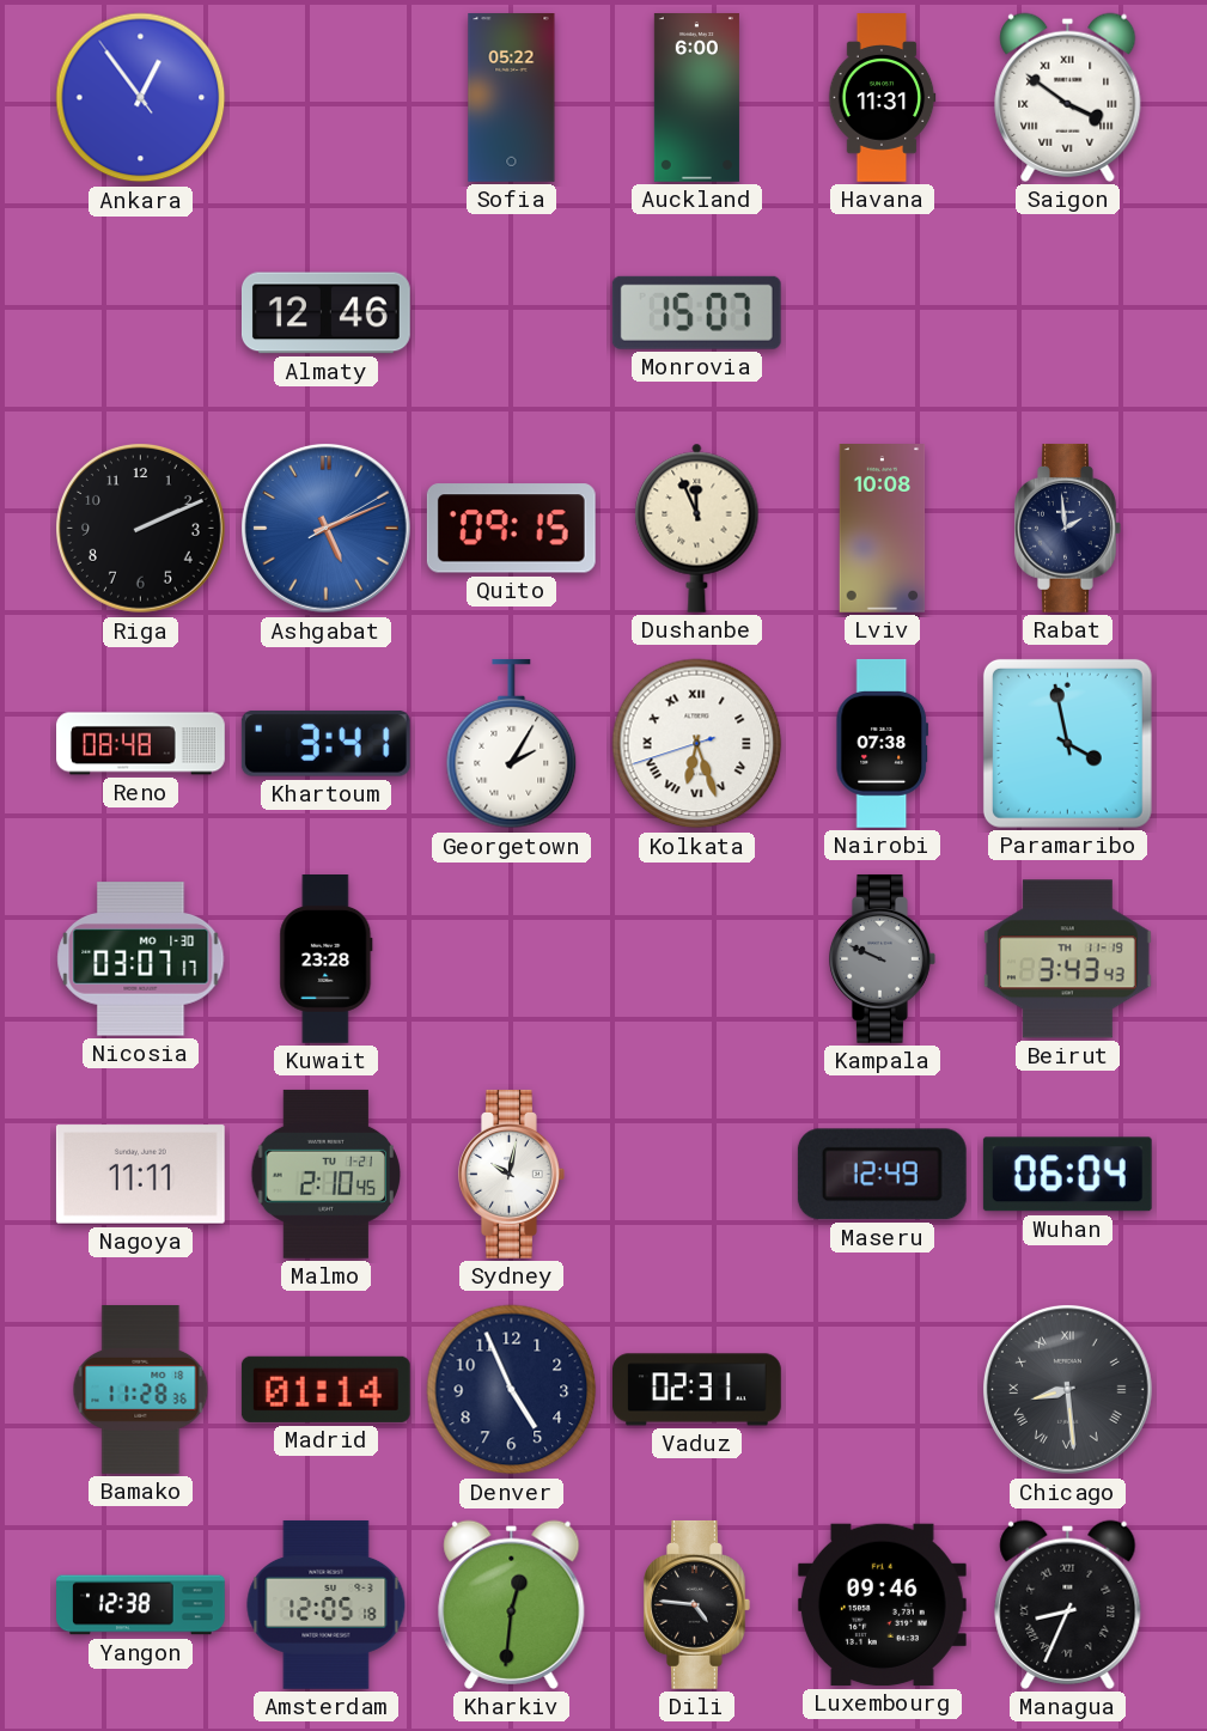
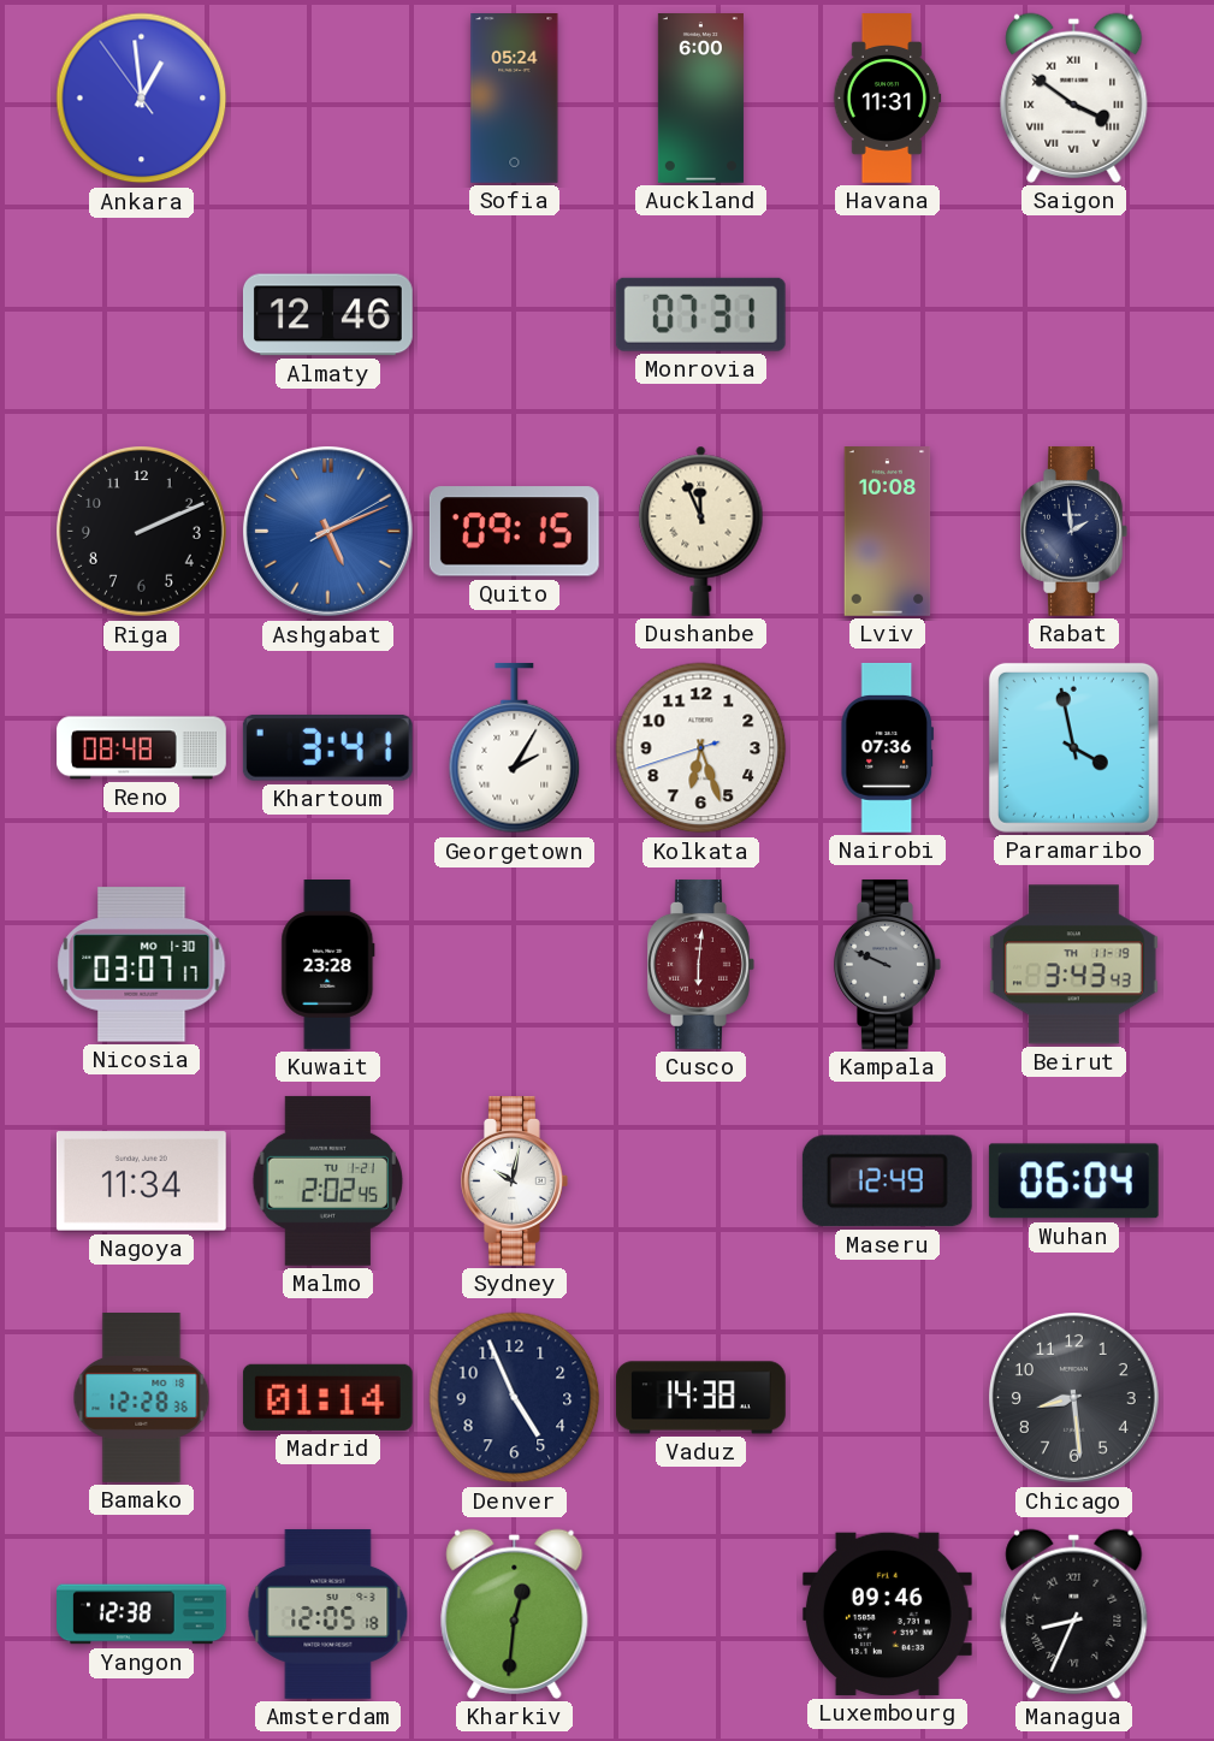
Ankara: 12:53 -> 12:58 (142, 99)
Sofia: 05:22 -> 05:24 (515, 99)
Monrovia: 15:07 -> 07:31 (700, 314)
Kolkata numerals: Roman -> Arabic (701, 748)
Nairobi: 07:38 -> 07:36 (888, 748)
Cusco: none -> 6:01 (701, 964)
Nagoya: 11:11 -> 11:34 (141, 1182)
Malmo: 2:10 -> 2:02 (327, 1180)
Bamako: 11:28 -> 12:28 (142, 1398)
Vaduz: 02:31 -> 14:38 (701, 1398)
Chicago numerals: Roman -> Arabic (1074, 1398)
Dili: 4:46 -> none (697, 1604)
